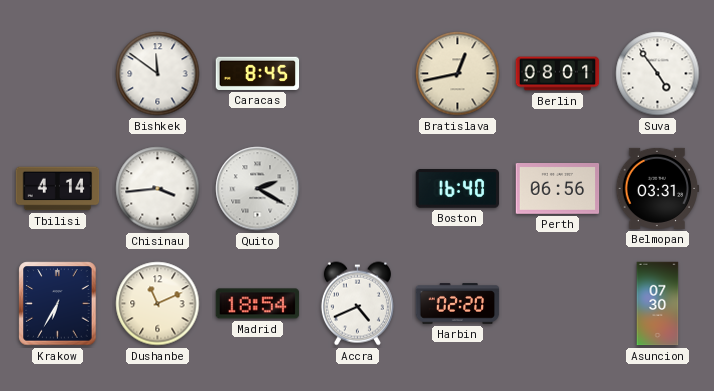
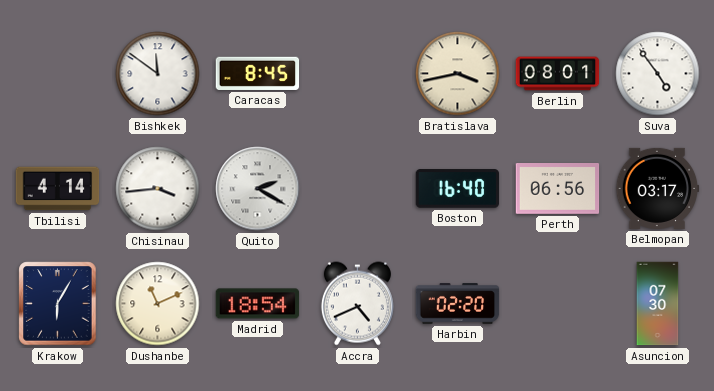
Bratislava: 12:43 -> 3:43 (458, 74)
Belmopan: 03:31 -> 03:17 (658, 188)
Krakow: 6:35 -> 6:05 (58, 304)
